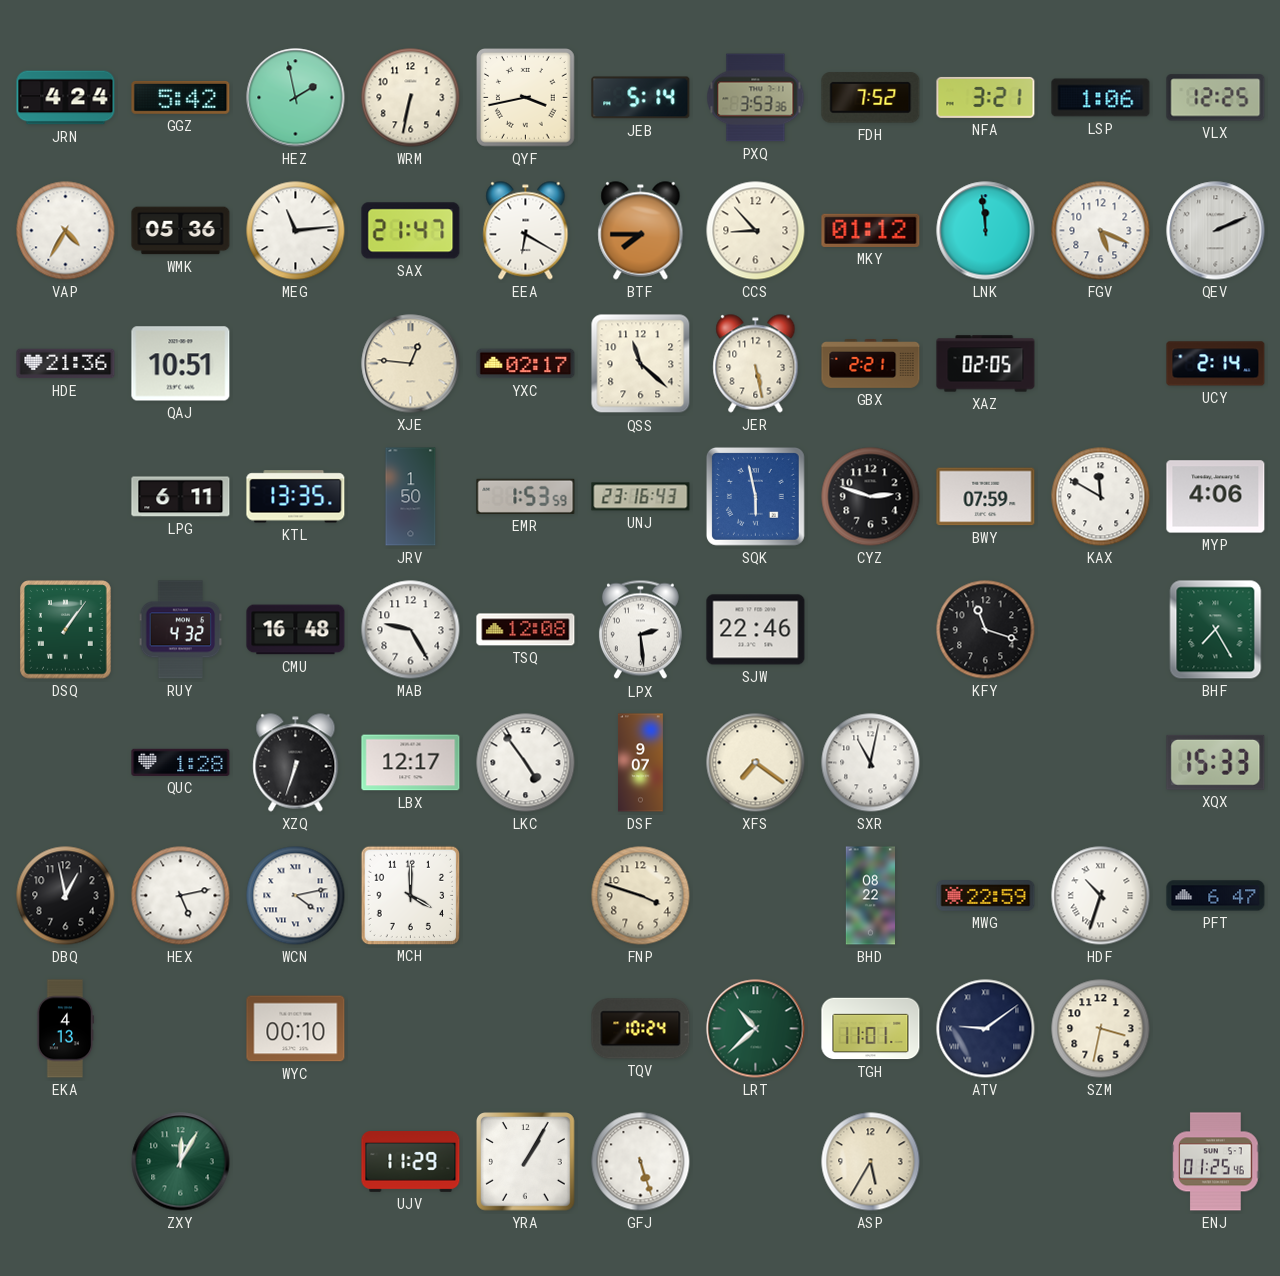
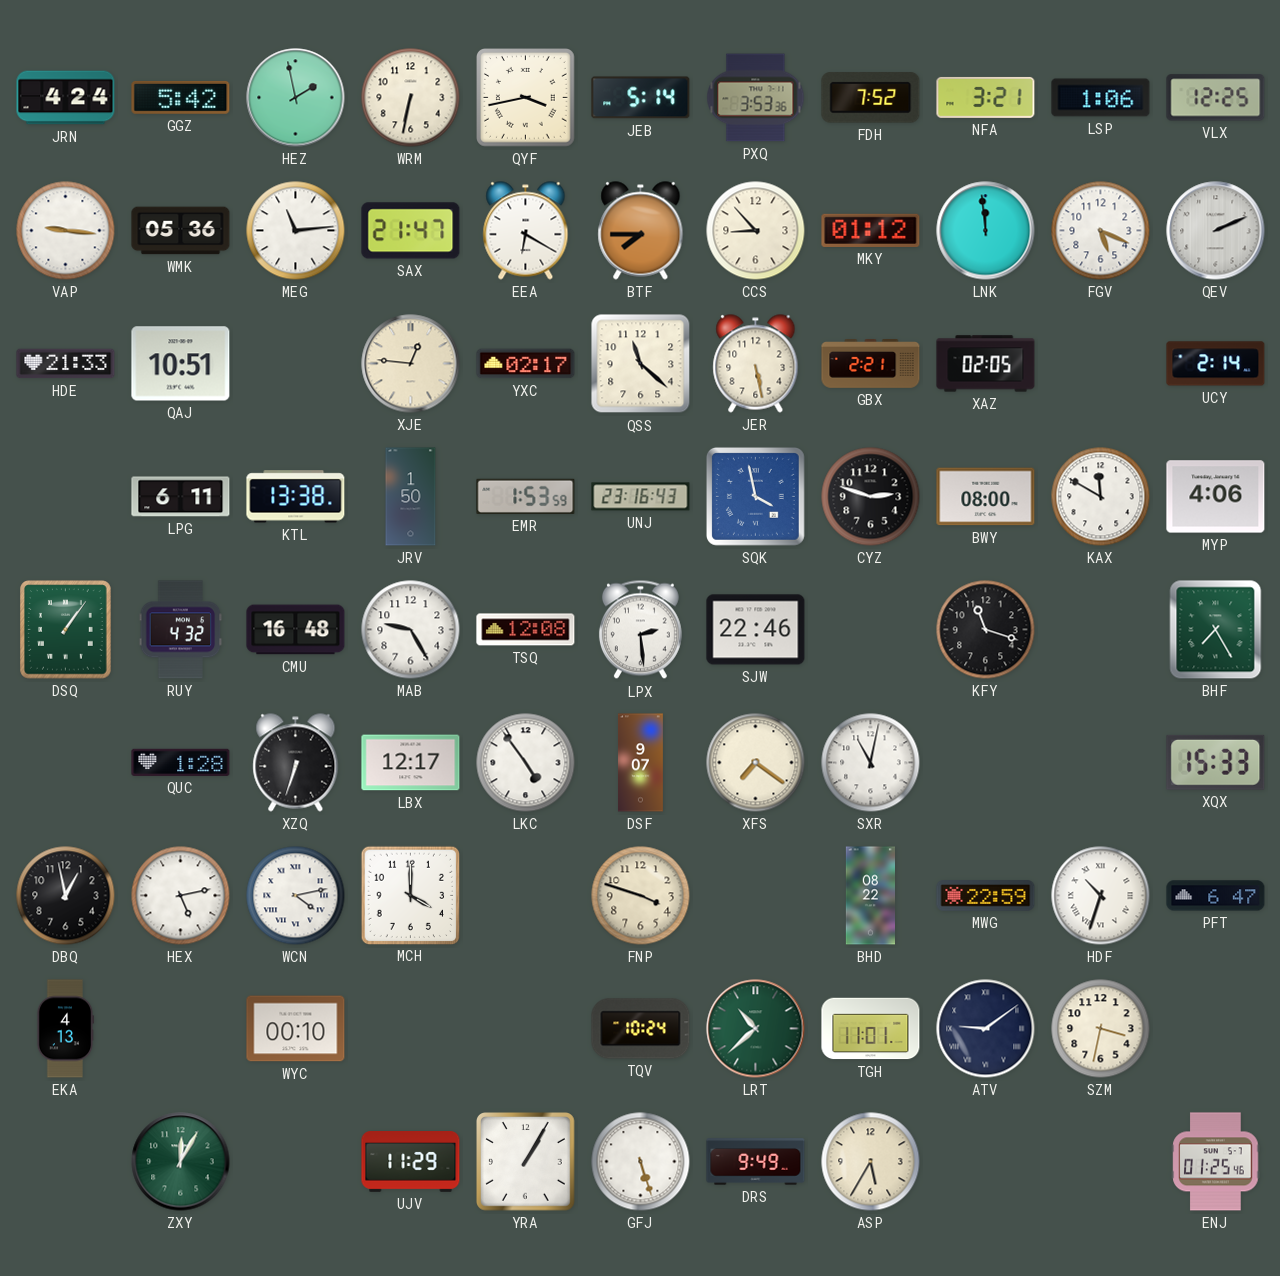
VAP: 4:35 -> 9:16 (66, 231)
HDE: 21:36 -> 21:33 (66, 364)
KTL: 13:35 -> 13:38 (296, 497)
SQK: 5:58 -> 3:58 (755, 496)
BWY: 07:59 -> 08:00 (986, 497)
DRS: none -> 9:49 (756, 1162)
